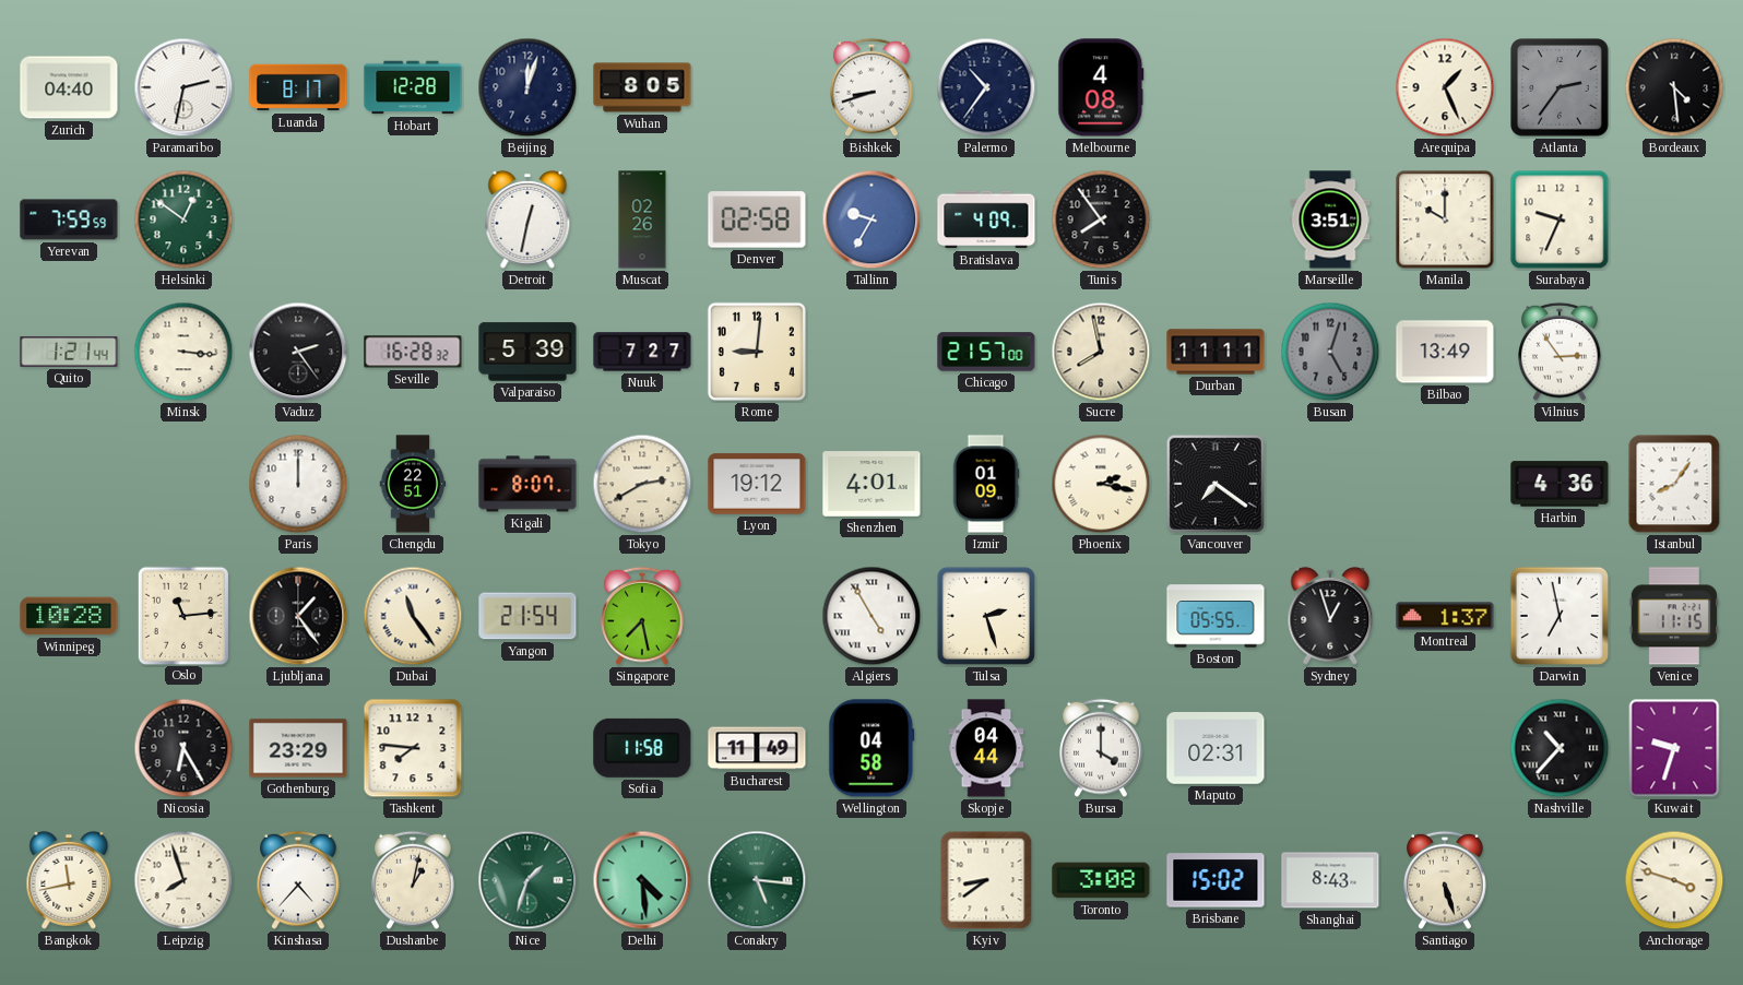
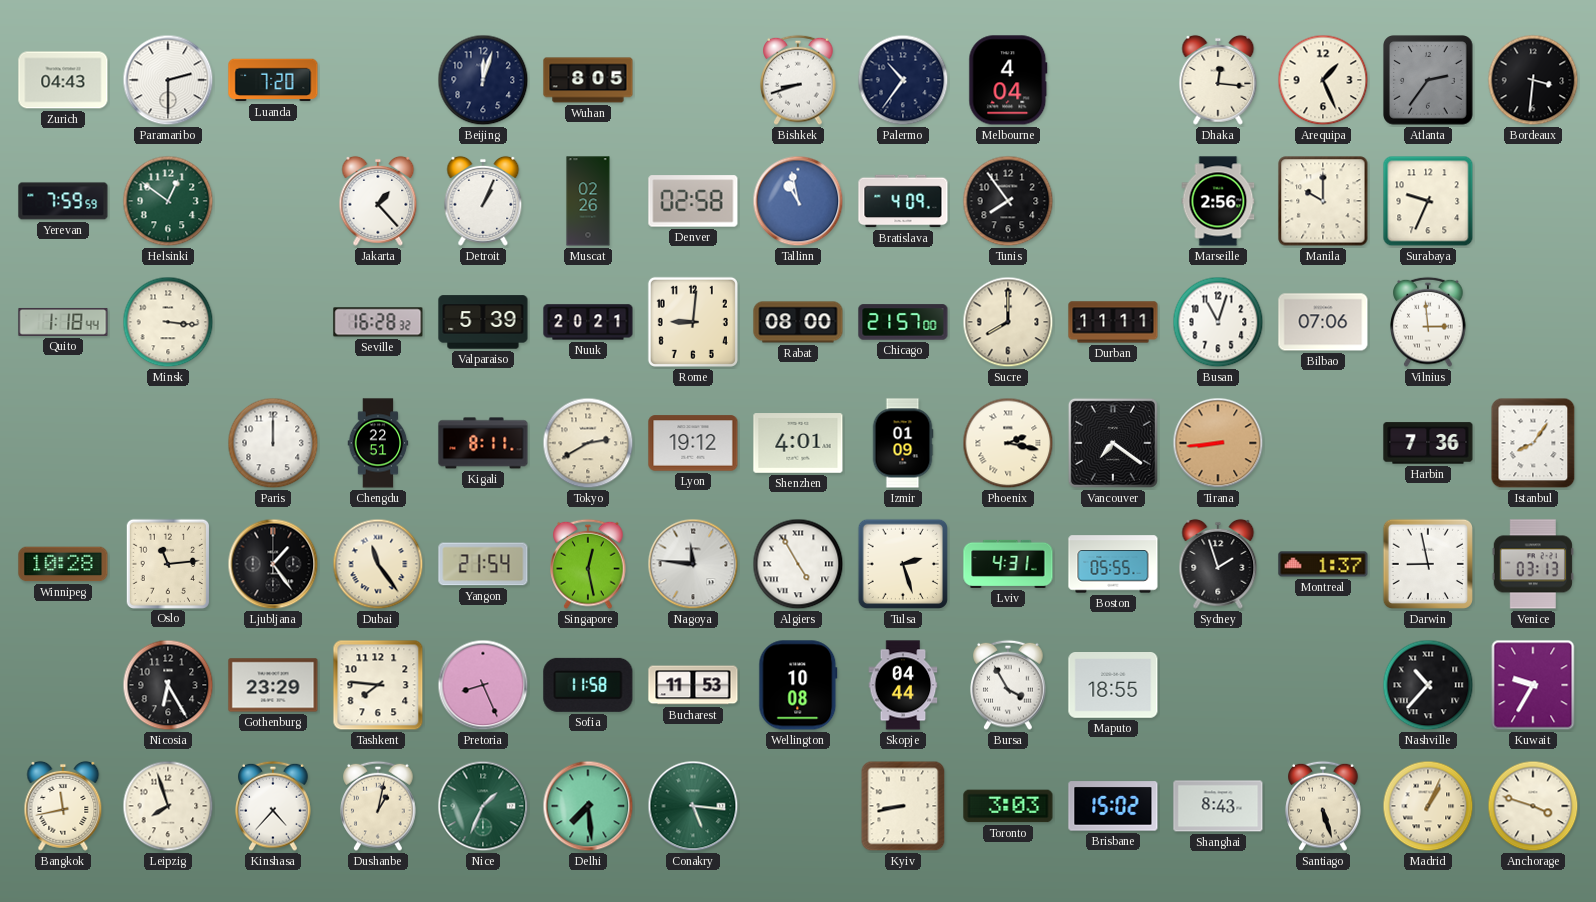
Zurich: 04:40 -> 04:43 (63, 80)
Paramaribo: 2:32 -> 2:30 (168, 80)
Luanda: 8:17 -> 7:20 (273, 80)
Hobart: 12:28 -> none (413, 87)
Melbourne: 4:08 -> 4:04 (1008, 80)
Dhaka: none -> 12:16 (1218, 80)
Bordeaux: 4:29 -> 3:31 (1533, 80)
Jakarta: none -> 1:23 (378, 201)
Detroit: 12:32 -> 1:04 (483, 201)
Tallinn: 9:35 -> 10:58 (798, 201)
Marseille: 3:51 -> 2:56 (1218, 201)
Quito: 1:21 -> 1:18 (63, 322)
Vaduz: 2:24 -> none (298, 352)
Nuuk: 7:27 -> 20:21 (588, 322)
Rabat: none -> 08:00 (798, 322)
Sucre: 7:58 -> 8:00 (1008, 322)
Busan: 5:03 -> 11:03 (1218, 322)
Busan dial: grey -> white (1218, 322)
Bilbao: 13:49 -> 07:06 (1323, 322)
Vilnius: 2:54 -> 2:59 (1428, 322)
Kigali: 8:07 -> 8:11 (483, 443)
Tirana: none -> 8:44 (1218, 443)
Harbin: 4:36 -> 7:36 (1428, 443)
Singapore: 7:28 -> 12:28 (588, 564)
Nagoya: none -> 11:46 (693, 564)
Lviv: none -> 4:31 (1008, 564)
Sydney: 12:57 -> 1:57 (1218, 564)
Darwin: 6:58 -> 8:58 (1428, 564)
Venice: 11:15 -> 03:13 (1533, 564)
Pretoria: none -> 8:26 (483, 685)
Bucharest: 11:49 -> 11:53 (693, 685)
Wellington: 04:58 -> 10:08 (798, 685)
Bursa: 4:00 -> 3:55 (1008, 685)
Maputo: 02:31 -> 18:55 (1113, 686)
Kuwait: 9:33 -> 9:35 (1533, 685)
Nice: 1:33 -> 1:34 (483, 806)
Delhi: 4:29 -> 7:29 (588, 806)
Kyiv: 8:39 -> 8:43 (903, 806)
Toronto: 3:08 -> 3:03 (1008, 806)
Madrid: none -> 1:04 (1428, 806)
